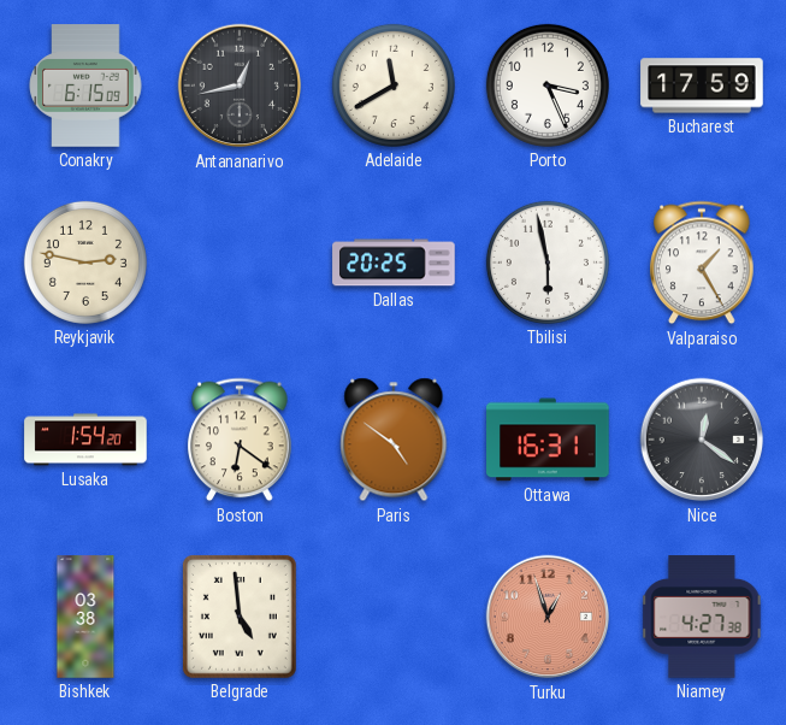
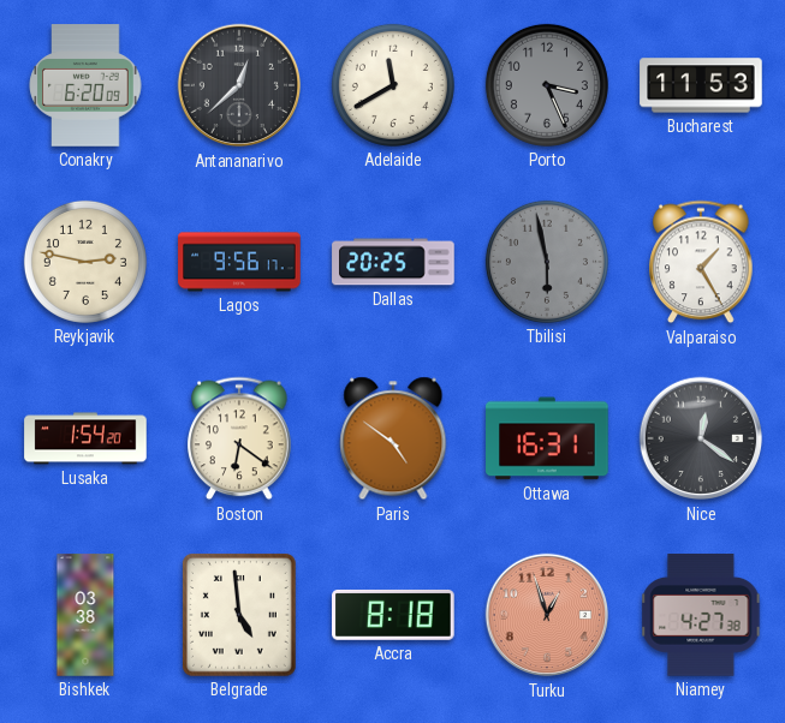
Conakry: 6:15 -> 6:20 (85, 85)
Antananarivo: 12:43 -> 12:38 (239, 85)
Porto dial: white -> grey (547, 85)
Bucharest: 17:59 -> 11:53 (701, 85)
Lagos: none -> 9:56 (239, 262)
Tbilisi dial: white -> grey (547, 262)
Accra: none -> 8:18 (393, 615)
